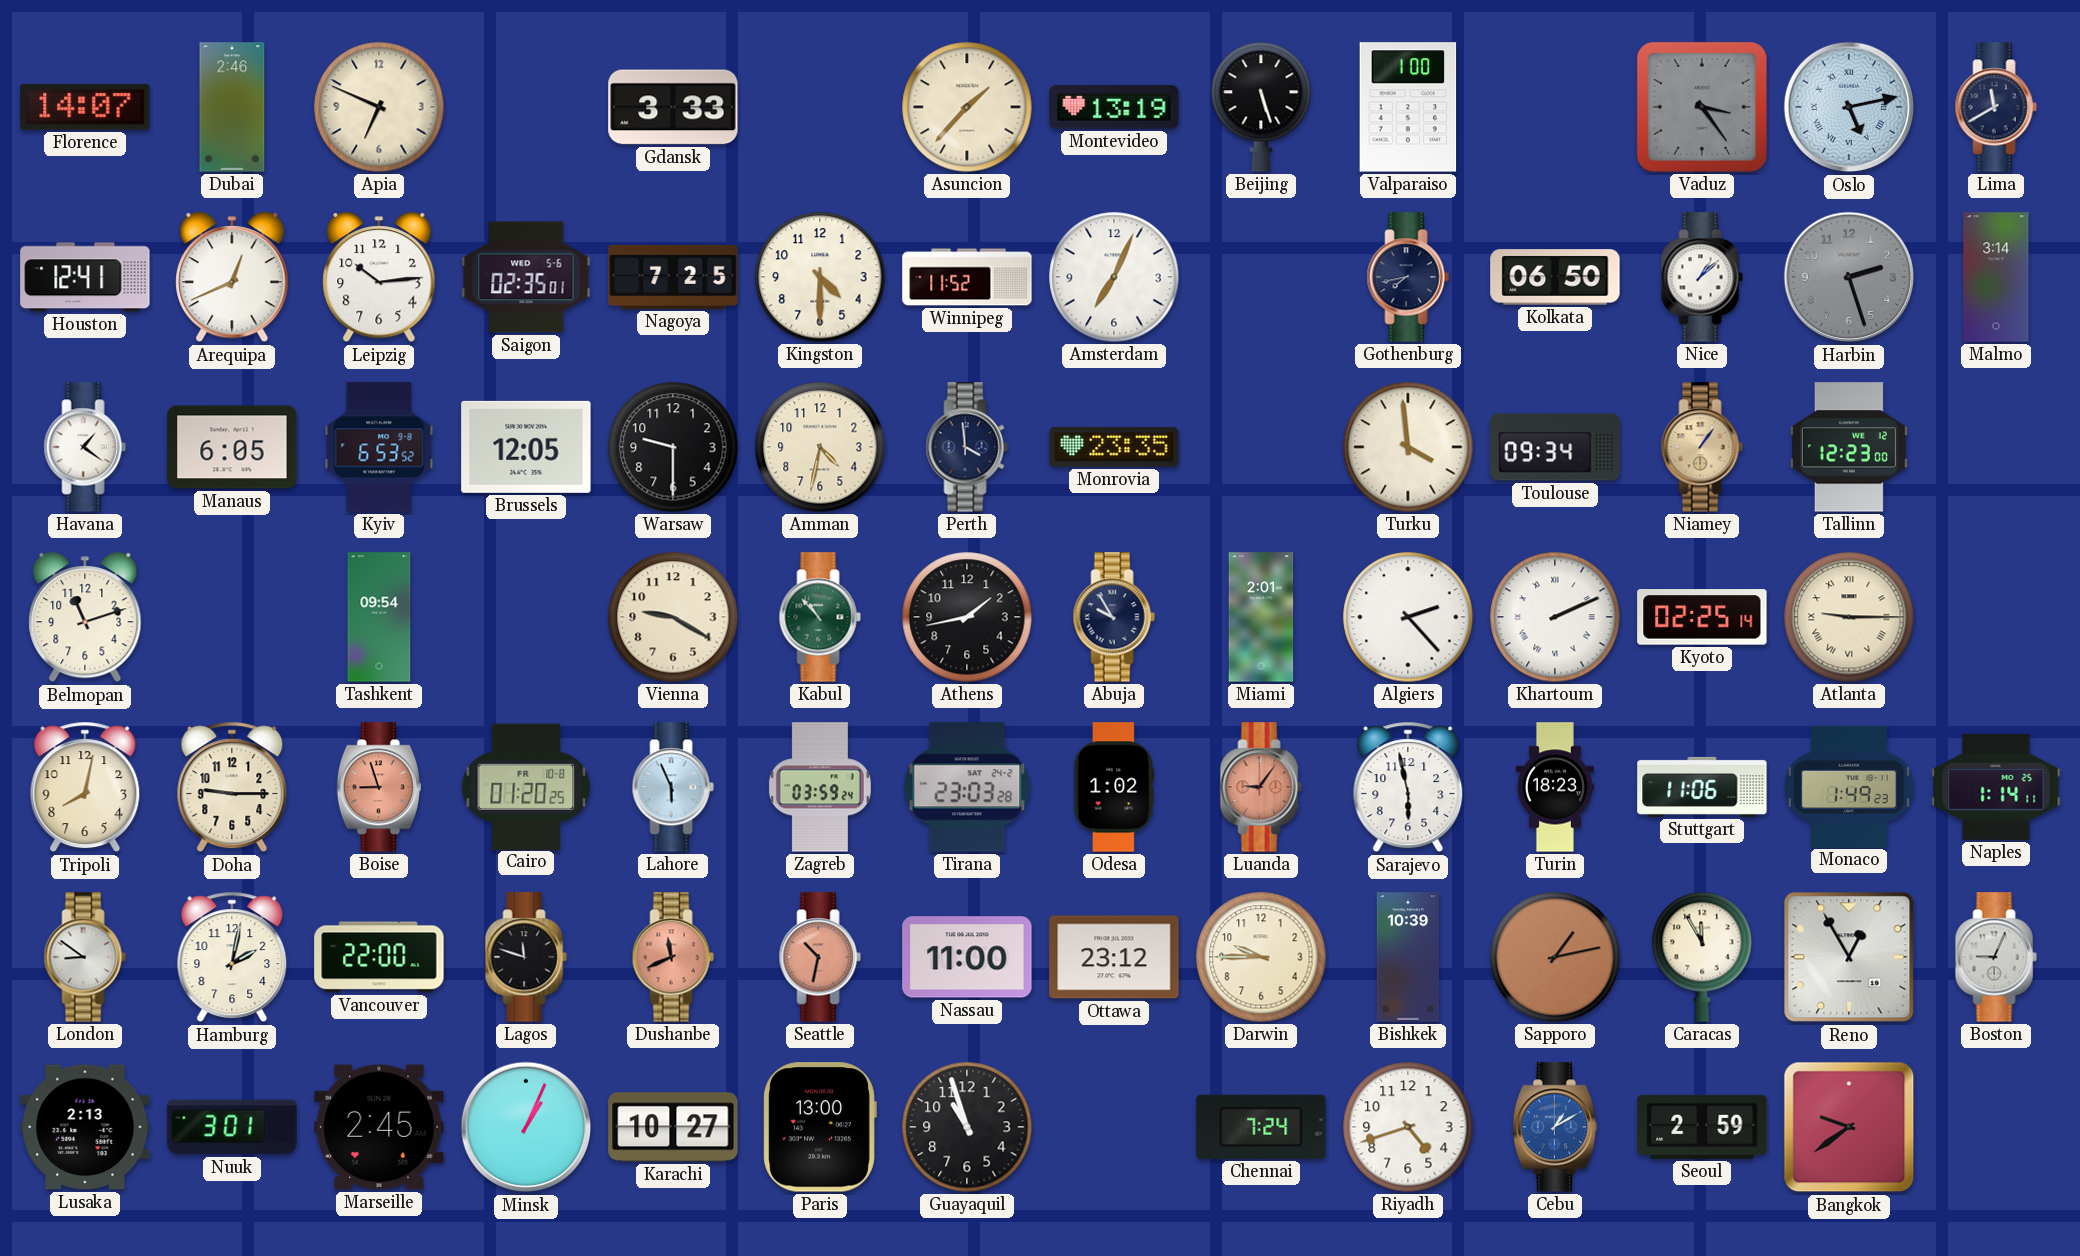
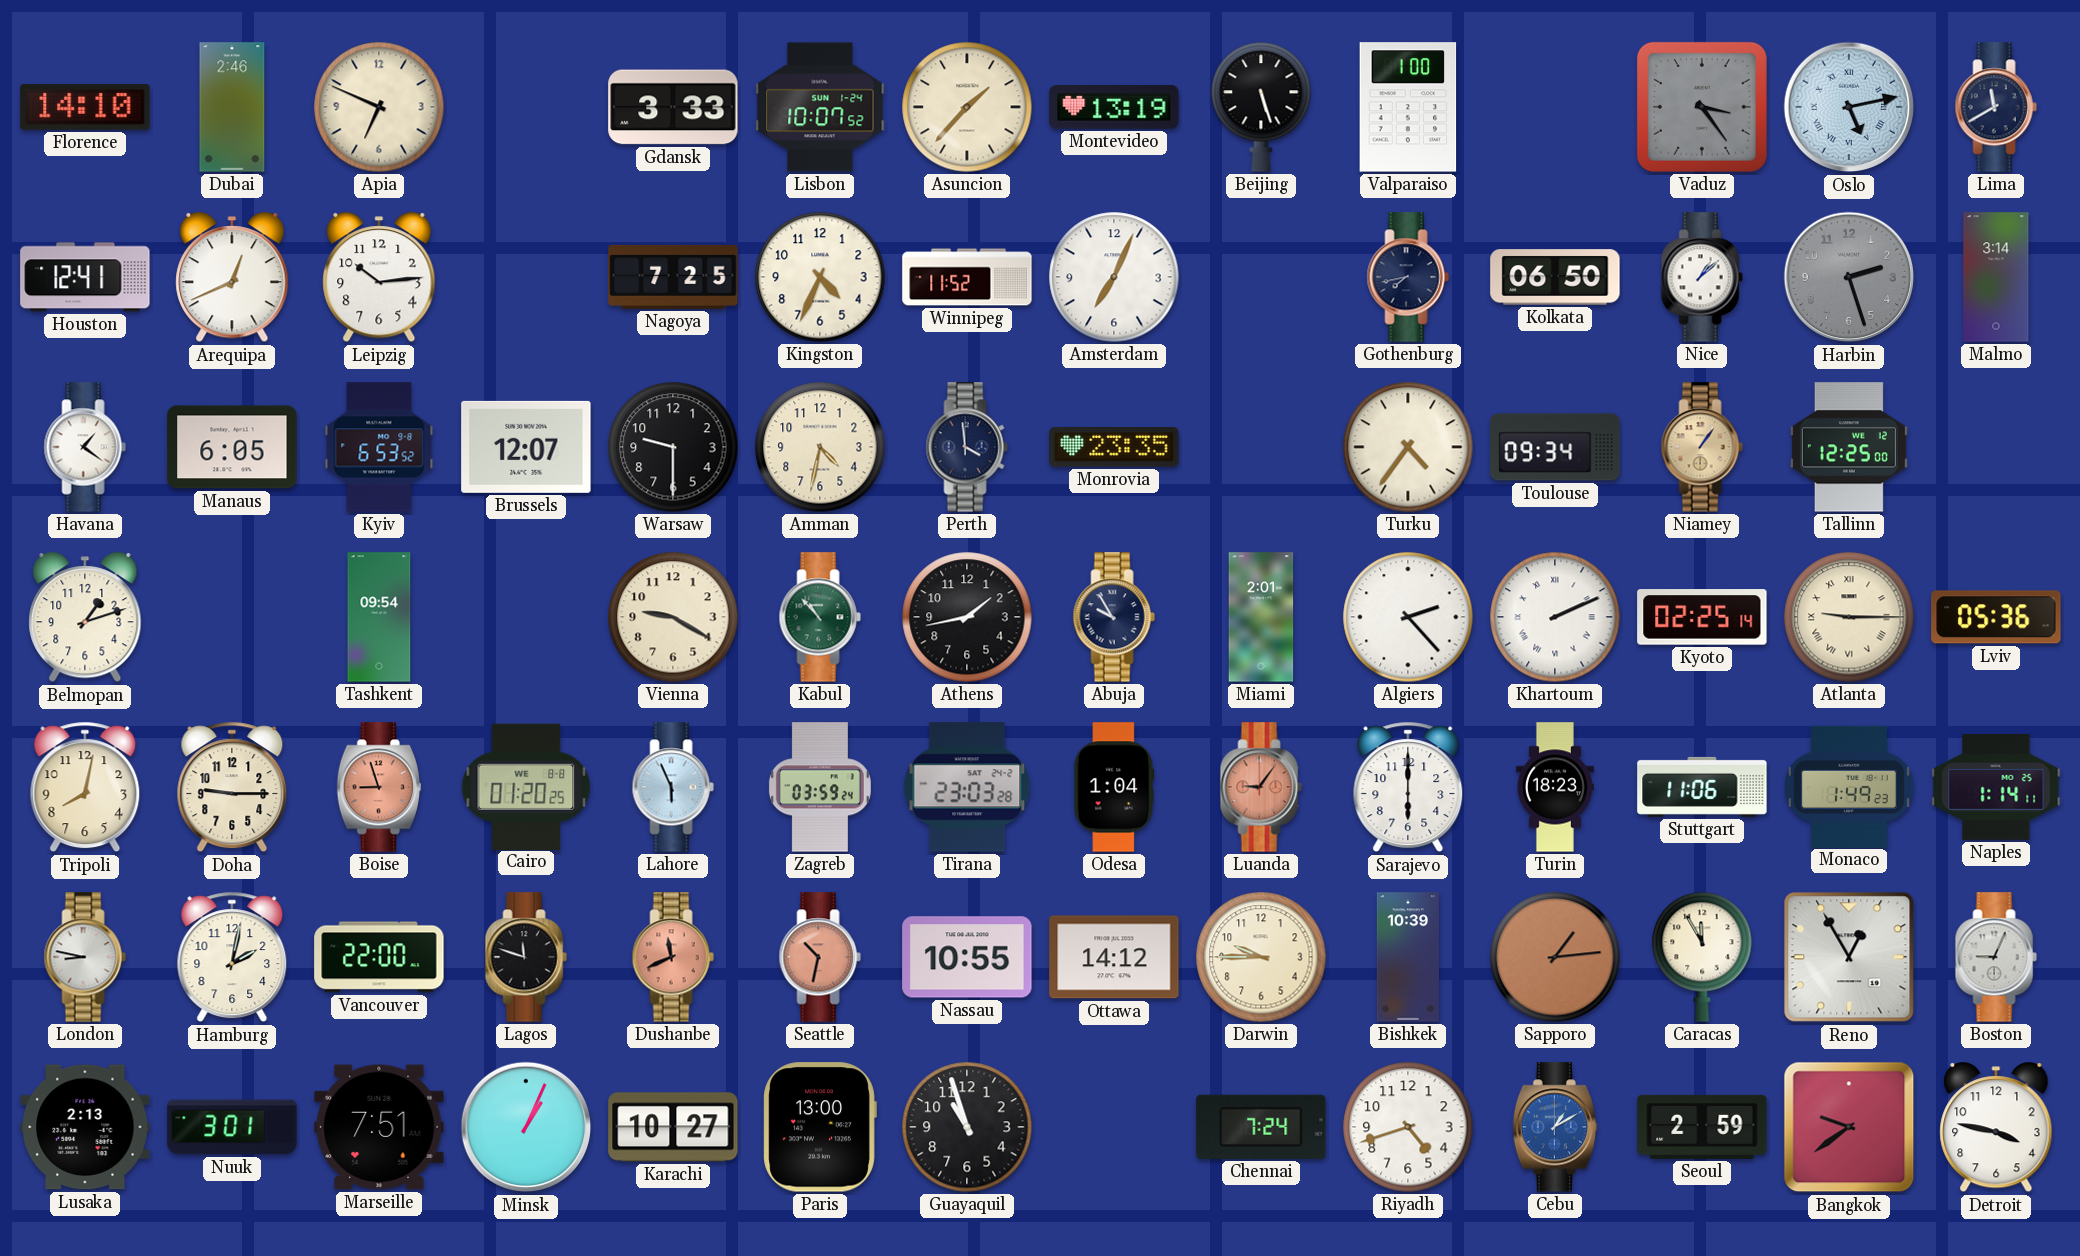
Florence: 14:07 -> 14:10 (85, 107)
Lisbon: none -> 10:07 (820, 107)
Saigon: 02:35 -> none (526, 277)
Kingston: 4:30 -> 4:34 (820, 277)
Brussels: 12:05 -> 12:07 (526, 447)
Turku: 3:59 -> 4:36 (1408, 447)
Tallinn: 12:23 -> 12:25 (1849, 447)
Belmopan: 11:12 -> 1:12 (85, 618)
Lviv: none -> 05:36 (1996, 617)
Cairo date: FR 10-8 -> WE 8-8 (526, 786)
Odesa: 1:02 -> 1:04 (1114, 787)
Sarajevo: 5:58 -> 6:00 (1408, 787)
London: 8:51 -> 8:47 (85, 957)
Nassau: 11:00 -> 10:55 (967, 957)
Ottawa: 23:12 -> 14:12 (1114, 957)
Sapporo: 1:13 -> 1:14 (1555, 957)
Marseille: 2:45 -> 7:51 (379, 1127)
Detroit: none -> 3:47 (1996, 1128)
